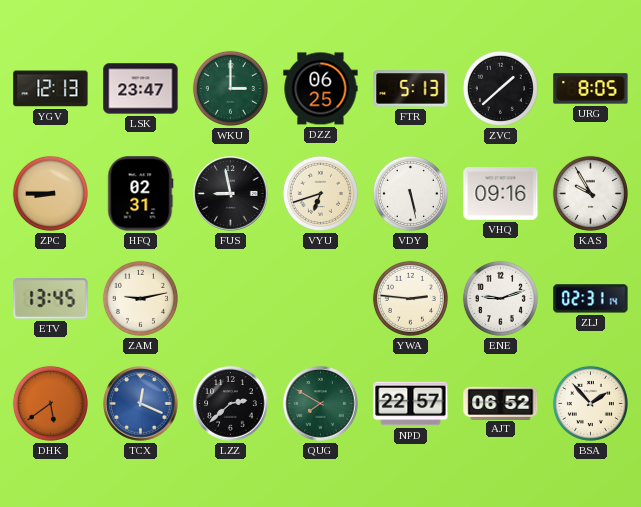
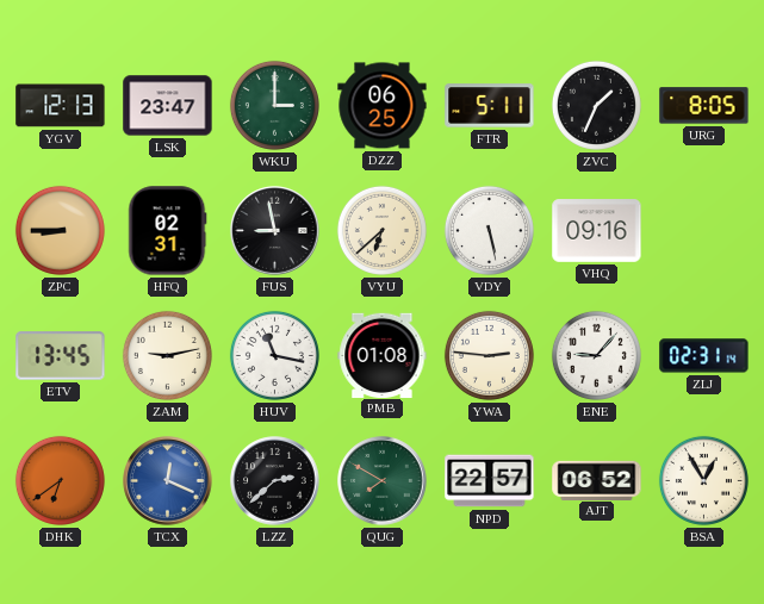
FTR: 5:13 -> 5:11 (490, 106)
ZVC: 1:38 -> 1:34 (596, 105)
VYU: 6:42 -> 6:38 (381, 230)
KAS: 9:55 -> none (590, 193)
HUV: none -> 11:17 (274, 355)
PMB: none -> 01:08 (383, 355)
ENE: 9:12 -> 9:07 (596, 355)
DHK: 5:39 -> 6:39 (60, 480)
BSA: 1:53 -> 12:55 (703, 480)
